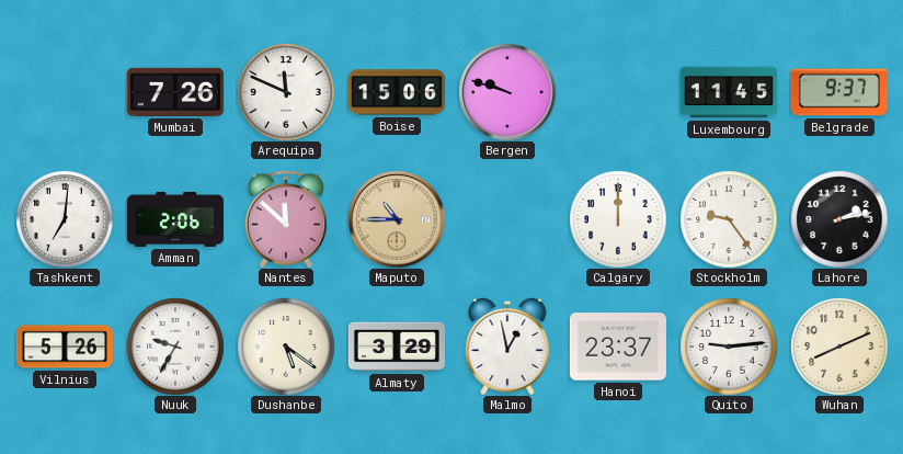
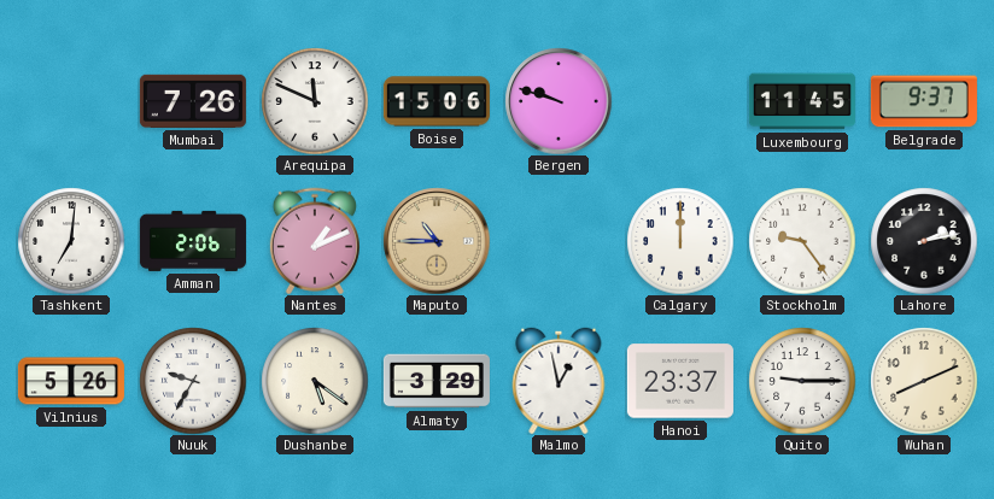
Nantes: 11:52 -> 1:11 (315, 241)
Quito: 9:14 -> 9:15 (802, 381)
